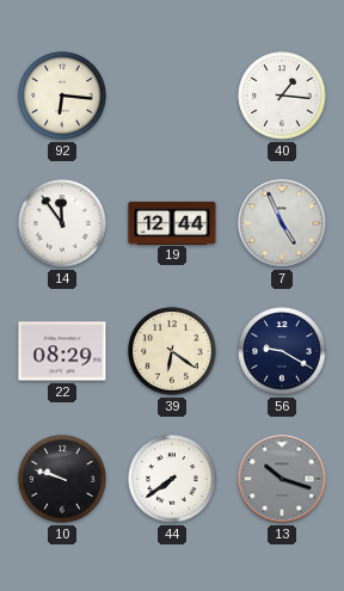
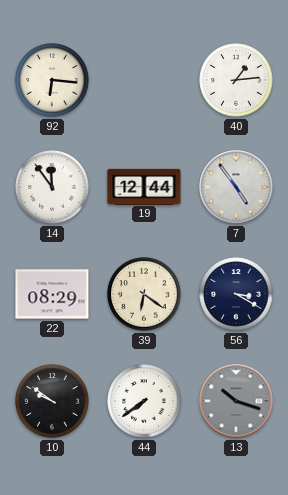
40: 1:16 -> 1:14 (236, 80)
7: 4:56 -> 4:54 (236, 187)
56: 9:20 -> 3:20 (236, 294)
10: 9:48 -> 9:51 (52, 401)
